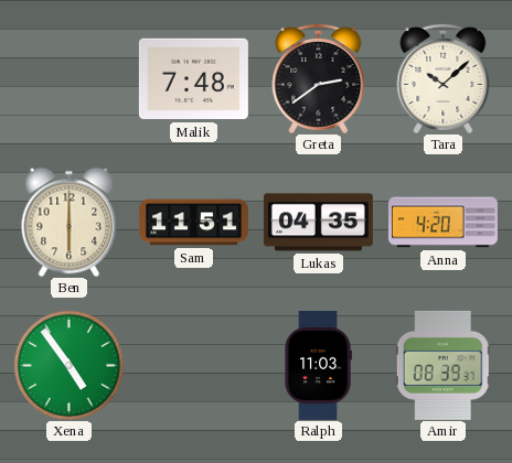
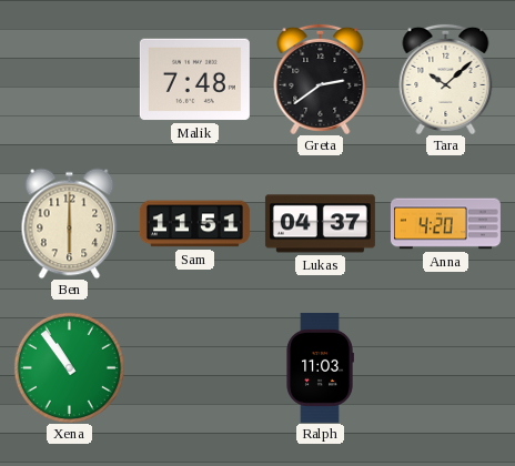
Lukas: 04:35 -> 04:37 (320, 224)
Xena: 4:54 -> 10:54 (69, 367)
Amir: 08:39 -> none (442, 365)
